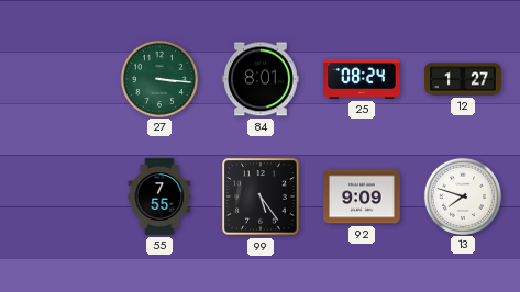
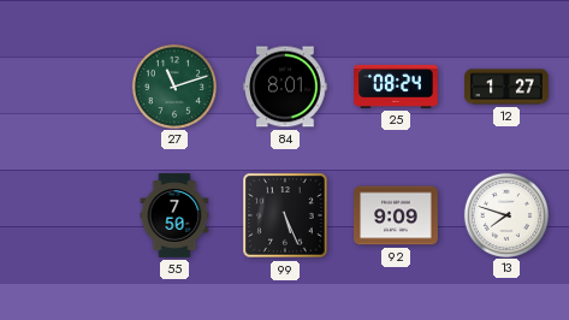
27: 3:16 -> 11:12 (173, 85)
55: 7:55 -> 7:50 (174, 215)
99: 5:24 -> 5:26 (285, 215)
